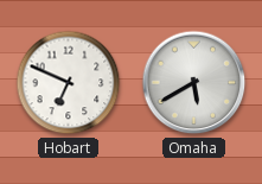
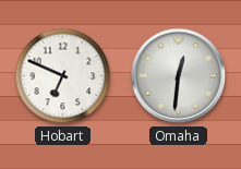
Omaha: 5:40 -> 12:31 (179, 76)
